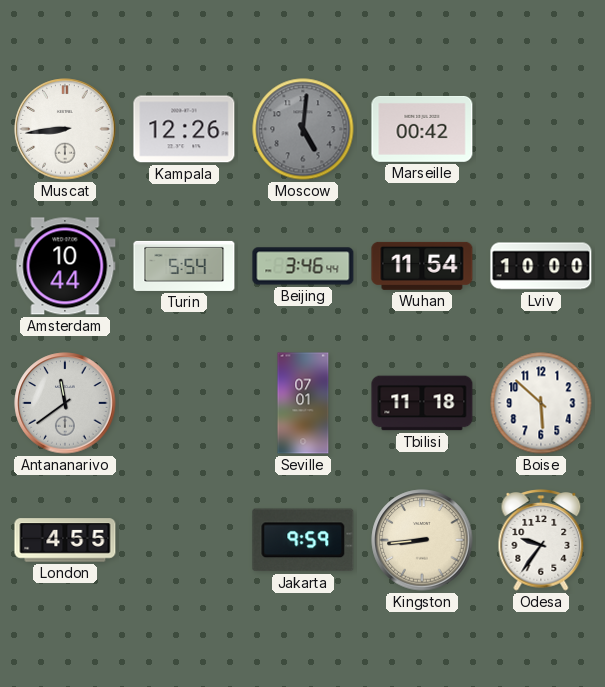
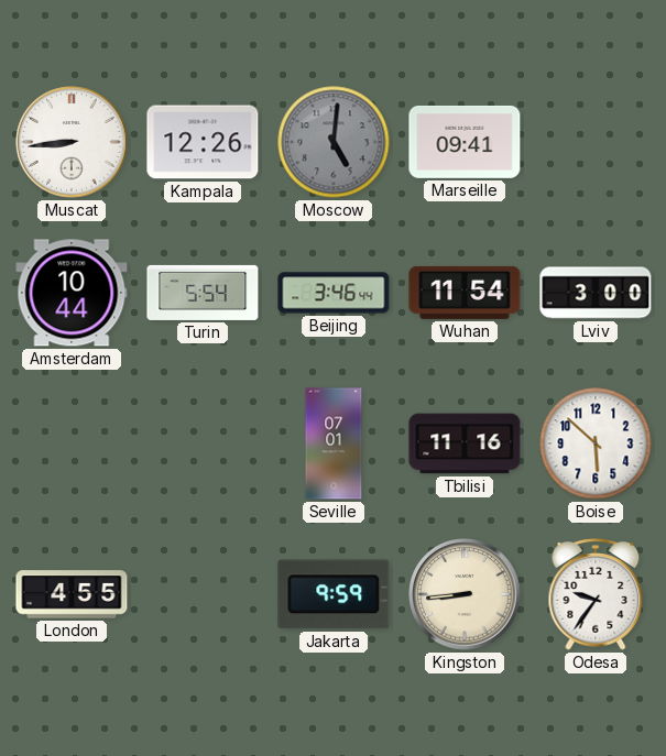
Marseille: 00:42 -> 09:41 (465, 142)
Lviv: 10:00 -> 3:00 (596, 293)
Antananarivo: 11:39 -> none (65, 403)
Tbilisi: 11:18 -> 11:16 (465, 443)
